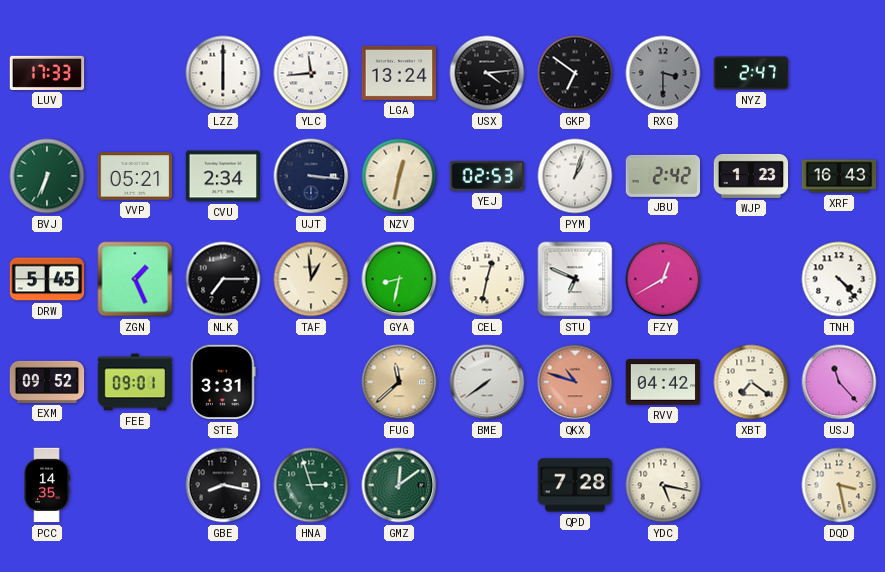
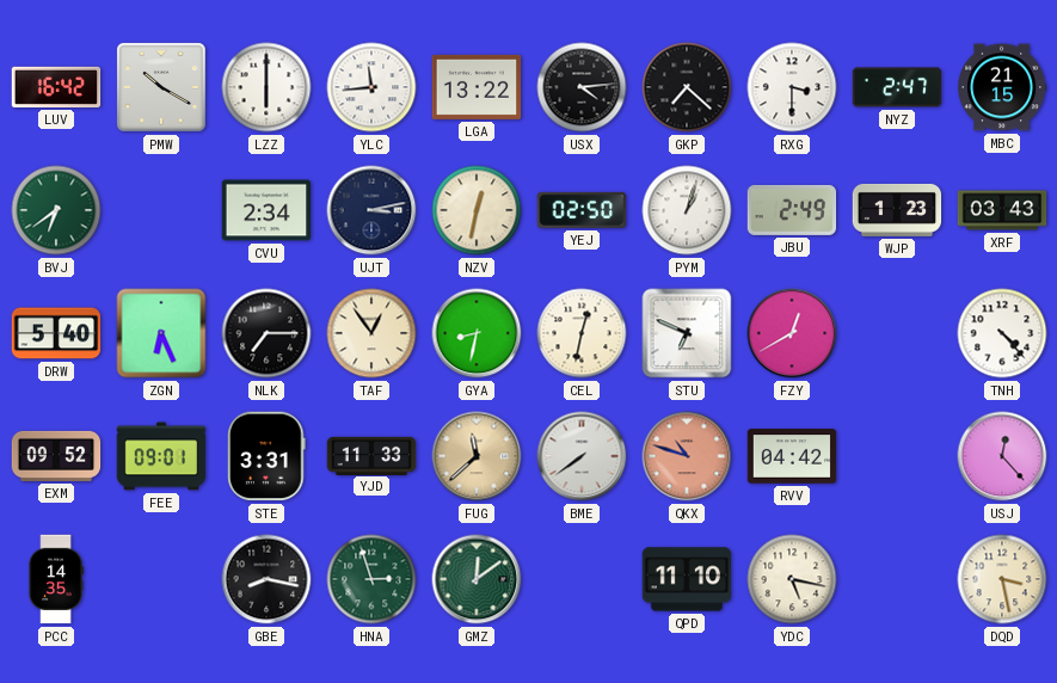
LUV: 17:33 -> 16:42 (56, 87)
PMW: none -> 10:20 (161, 87)
LGA: 13:24 -> 13:22 (477, 87)
GKP: 6:51 -> 7:22 (687, 87)
RXG dial: grey -> white (792, 87)
MBC: none -> 21:15 (1002, 87)
BVJ: 6:34 -> 6:39 (56, 210)
VVP: 05:21 -> none (135, 176)
UJT: 3:16 -> 3:13 (371, 210)
YEJ: 02:53 -> 02:50 (582, 210)
JBU: 2:42 -> 2:49 (792, 210)
XRF: 16:43 -> 03:43 (1002, 210)
DRW: 5:45 -> 5:40 (56, 333)
ZGN: 1:26 -> 6:26 (161, 333)
TAF: 12:59 -> 12:54 (371, 333)
YJD: none -> 11:33 (371, 455)
XBT: 7:21 -> none (751, 382)
USJ: 11:23 -> 12:23 (1002, 456)
QPD: 7:28 -> 11:10 (687, 579)
